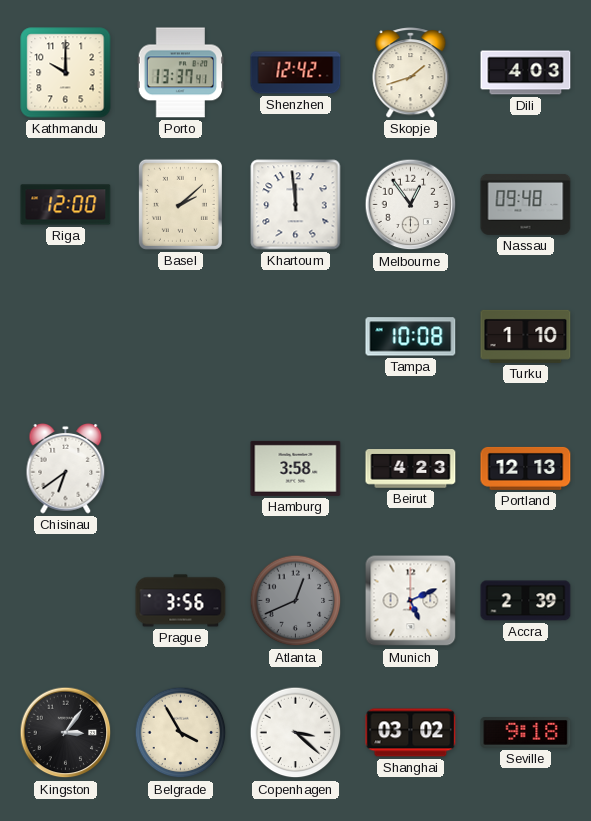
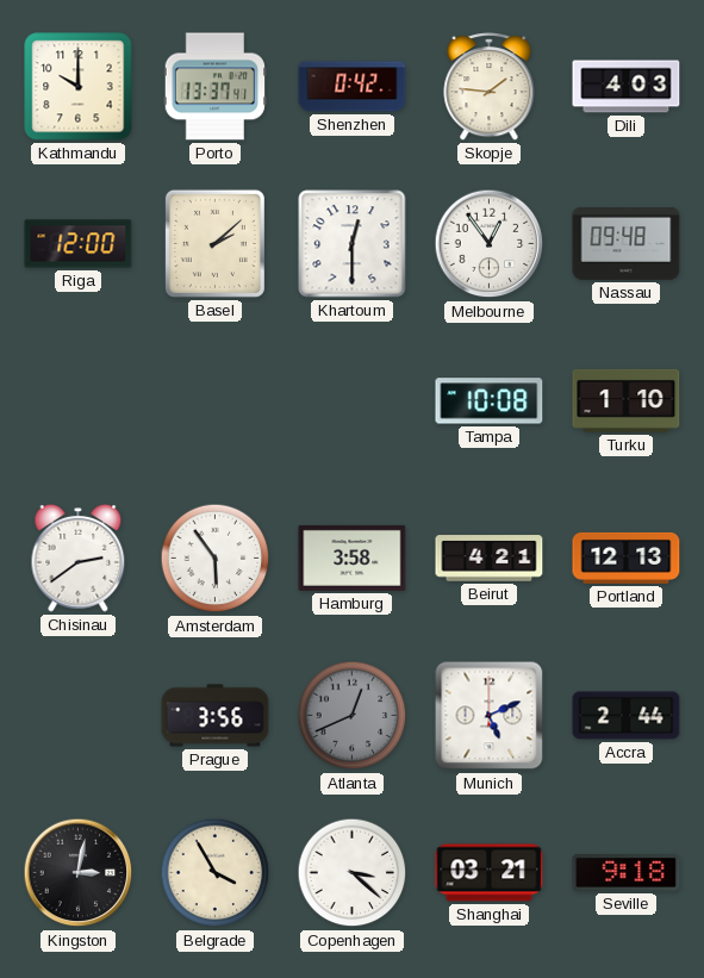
Shenzhen: 12:42 -> 0:42 (353, 87)
Skopje: 1:42 -> 1:46 (490, 87)
Khartoum: 11:59 -> 12:30 (353, 244)
Chisinau: 6:39 -> 2:39 (79, 557)
Amsterdam: none -> 5:54 (216, 559)
Beirut: 4:23 -> 4:21 (490, 559)
Accra: 2:39 -> 2:44 (627, 716)
Kingston: 3:06 -> 3:02 (79, 873)
Shanghai: 03:02 -> 03:21 (490, 873)
